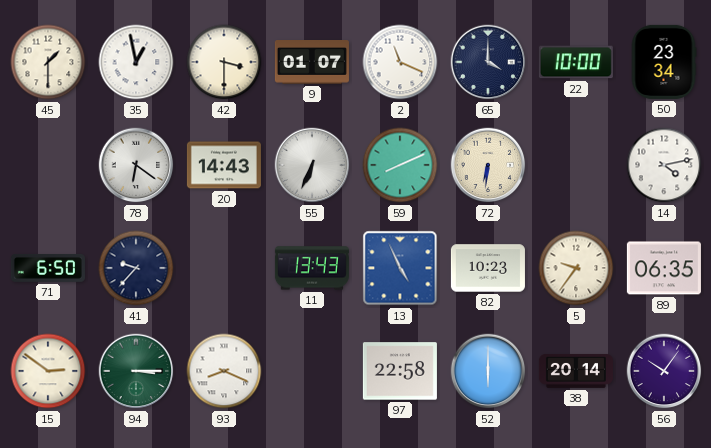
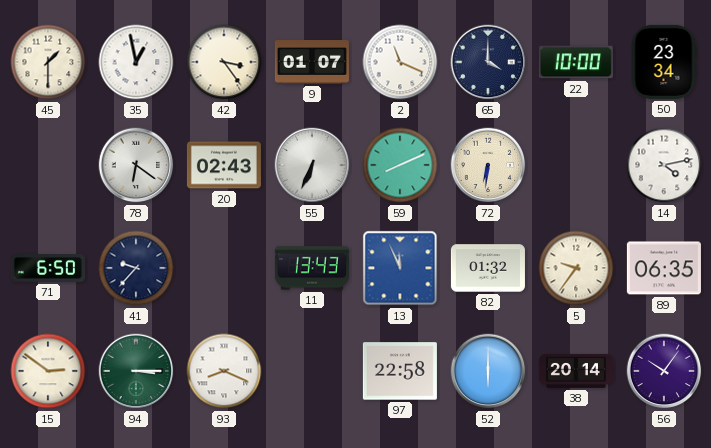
42: 3:30 -> 3:24 (224, 62)
20: 14:43 -> 02:43 (224, 165)
13: 4:56 -> 11:56 (400, 268)
82: 10:23 -> 01:32 (488, 268)
